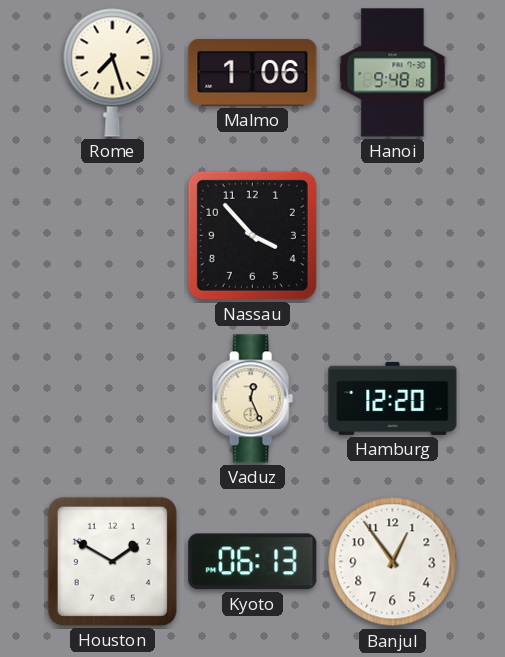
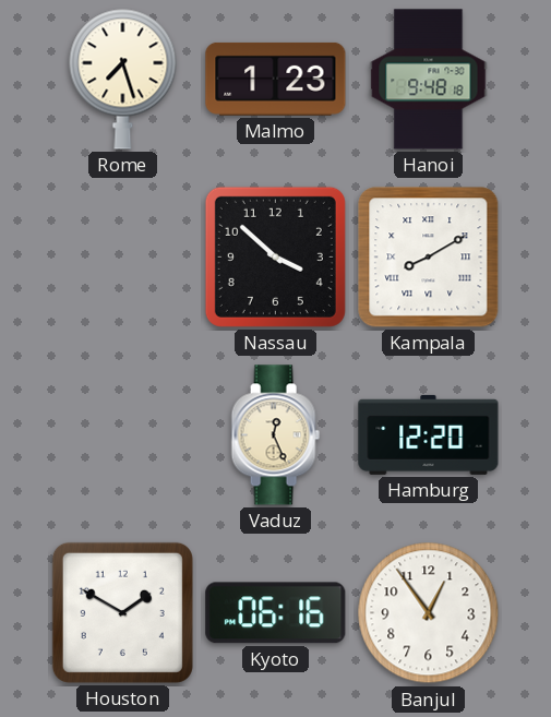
Malmo: 1:06 -> 1:23 (276, 79)
Nassau: 3:53 -> 3:52 (275, 256)
Kampala: none -> 8:10 (429, 258)
Kyoto: 06:13 -> 06:16 (276, 613)
